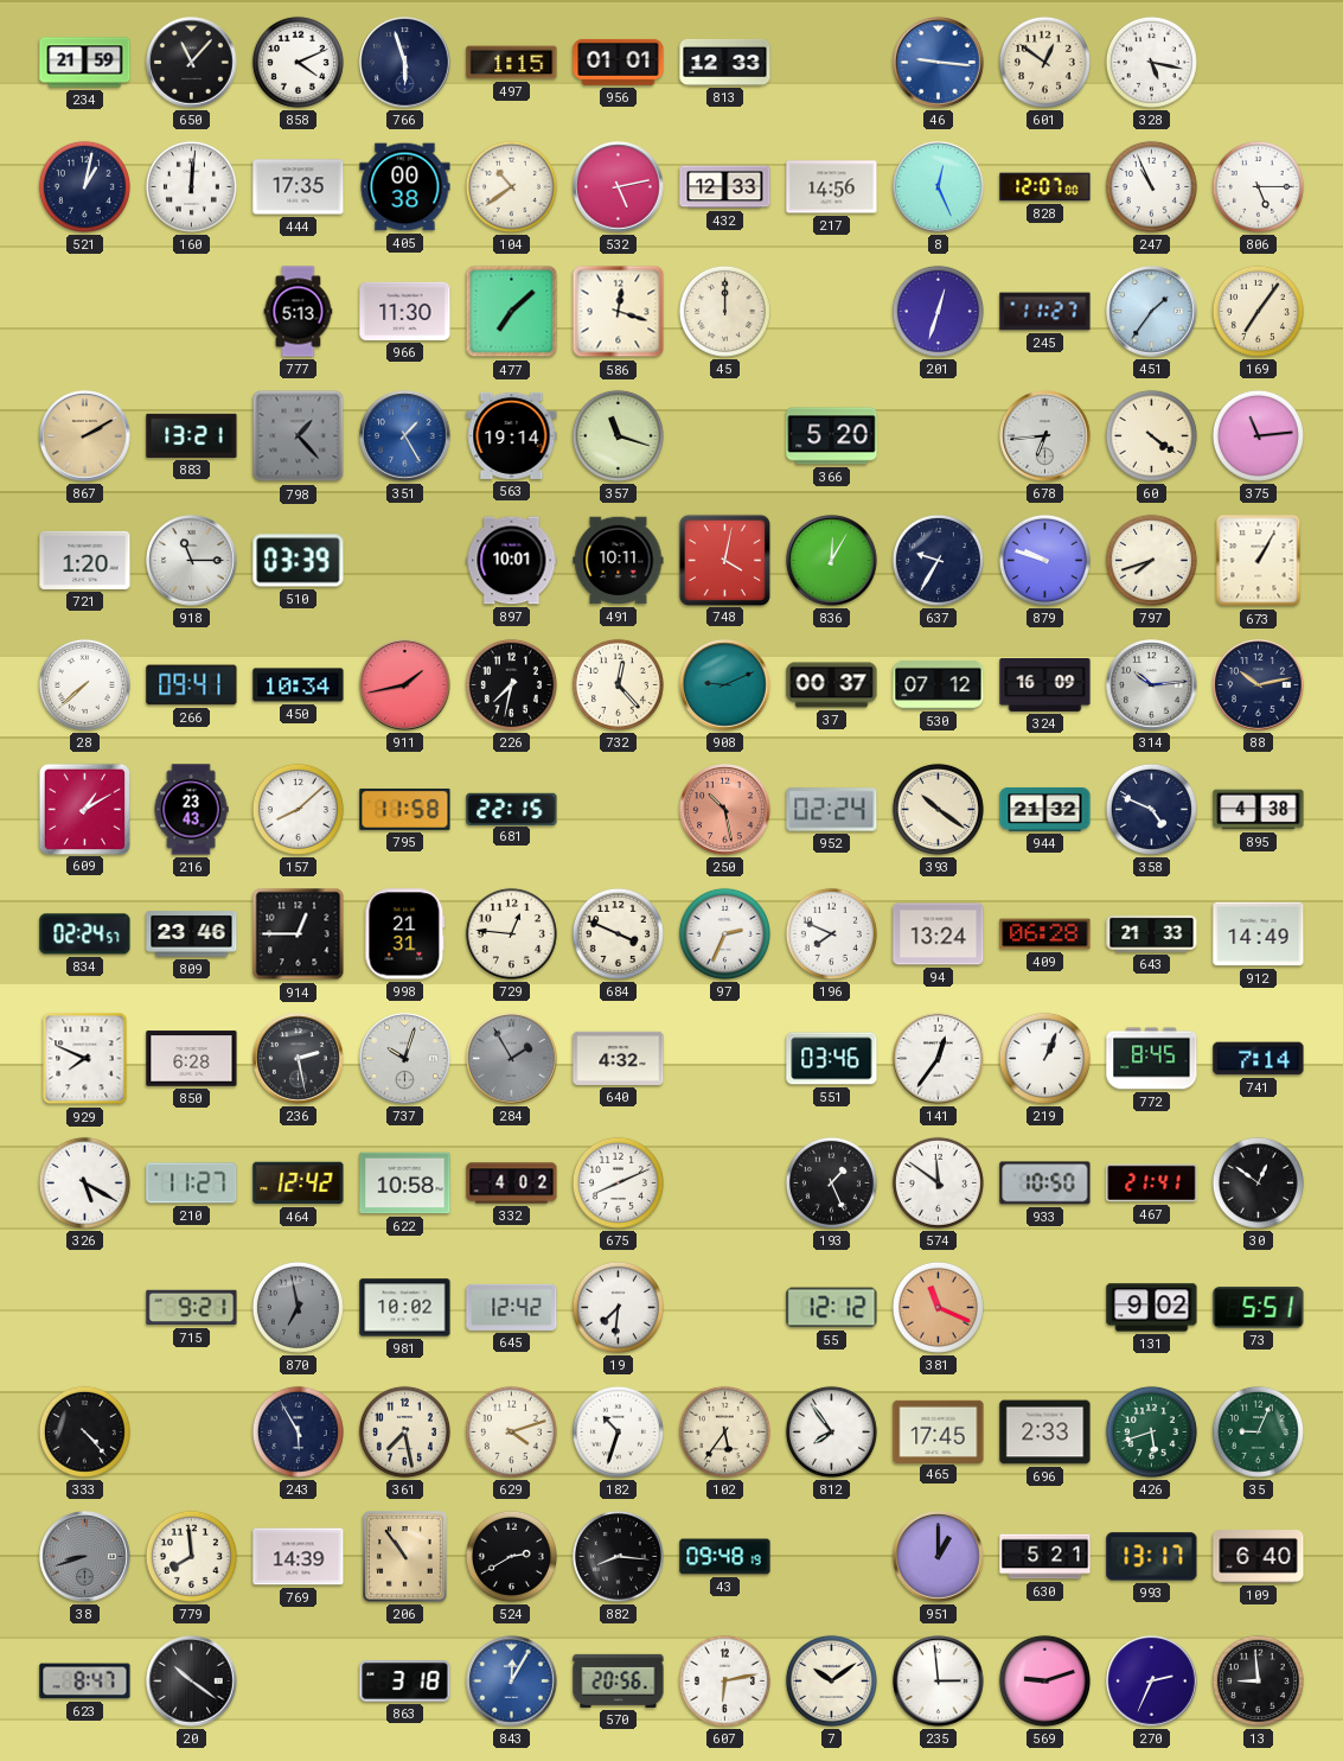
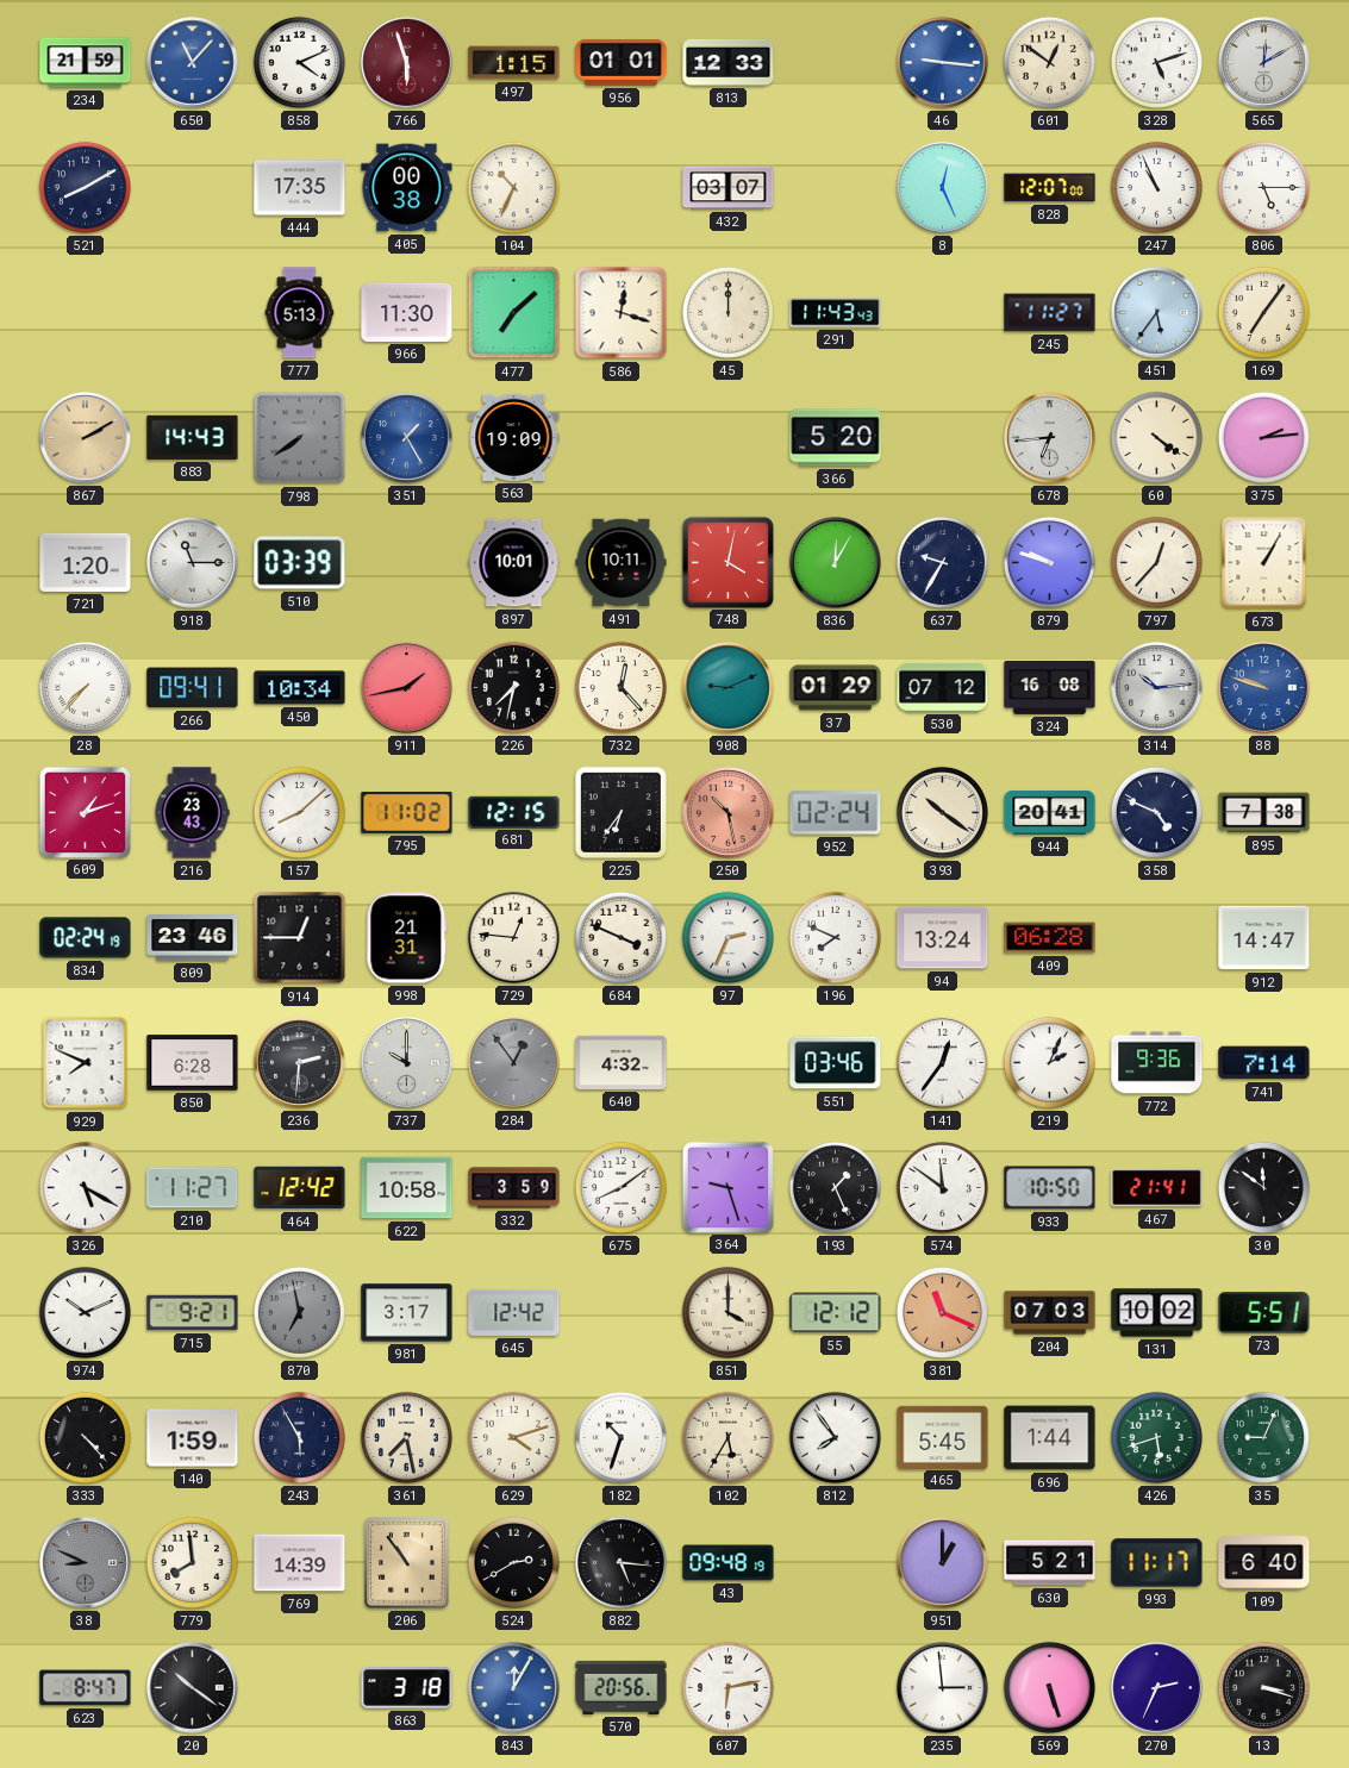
650 dial: black -> blue (193, 63)
766 dial: navy -> burgundy (407, 63)
328: 5:17 -> 5:12 (1156, 62)
565: none -> 12:10 (1264, 63)
521: 1:02 -> 8:10 (85, 187)
160: 12:01 -> none (191, 186)
104: 10:39 -> 10:34 (513, 187)
532: 5:13 -> none (619, 187)
432: 12:33 -> 03:07 (729, 188)
217: 14:56 -> none (832, 187)
291: none -> 11:43 (836, 313)
201: 12:33 -> none (938, 311)
451: 1:36 -> 5:36 (1157, 313)
883: 13:21 -> 14:43 (193, 437)
798: 1:23 -> 7:39 (300, 438)
563: 19:14 -> 19:09 (514, 437)
357: 11:18 -> none (618, 435)
375: 11:14 -> 2:14 (1263, 437)
797: 7:42 -> 12:37 (1156, 562)
28: 7:38 -> 7:37 (85, 687)
37: 00:37 -> 01:29 (836, 688)
324: 16:09 -> 16:08 (1050, 688)
88: 10:13 -> 9:48 (1264, 688)
88 dial: navy -> blue (1264, 688)
609: 1:10 -> 1:12 (85, 812)
795: 11:58 -> 11:02 (407, 812)
681: 22:15 -> 12:15 (514, 812)
225: none -> 6:36 (620, 812)
944: 21:32 -> 20:41 (1050, 812)
895: 4:38 -> 7:38 (1264, 813)
834: 02:24:57 -> 02:24:19 (86, 938)
643: 21:33 -> none (1152, 933)
912: 14:49 -> 14:47 (1264, 938)
236: 2:28 -> 2:31 (300, 1063)
737: 10:03 -> 10:00 (407, 1063)
284: 1:55 -> 12:54 (514, 1063)
219: 1:04 -> 2:04 (1049, 1062)
772: 8:45 -> 9:36 (1157, 1063)
332: 4:02 -> 3:59 (514, 1188)
675: 8:11 -> 8:09 (620, 1187)
364: none -> 9:27 (727, 1187)
30: 12:51 -> 11:51 (1263, 1187)
974: none -> 10:11 (85, 1312)
981: 10:02 -> 3:17 (407, 1313)
19: 7:31 -> none (618, 1307)
851: none -> 4:00 (727, 1312)
204: none -> 07:03 (1050, 1313)
131: 9:02 -> 10:02 (1157, 1313)
140: none -> 1:59 (193, 1438)
102: 5:36 -> 5:35 (727, 1437)
465: 17:45 -> 5:45 (943, 1437)
696: 2:33 -> 1:44 (1050, 1438)
38: 8:42 -> 8:49 (86, 1563)
882: 8:16 -> 5:16 (620, 1562)
993: 13:17 -> 11:17 (1157, 1563)
7: 10:09 -> none (831, 1680)
569: 9:12 -> 5:27 (1049, 1687)
13: 8:59 -> 3:18 (1263, 1687)
